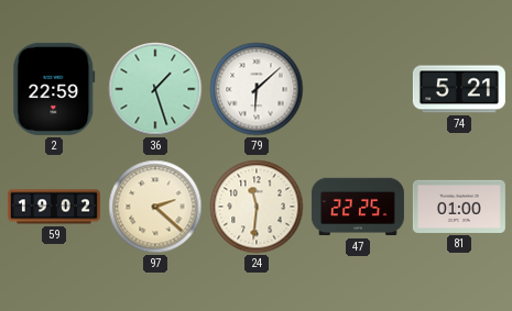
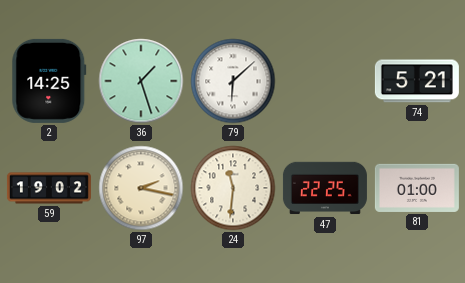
2: 22:59 -> 14:25 (49, 81)
97: 2:22 -> 2:17 (141, 188)
